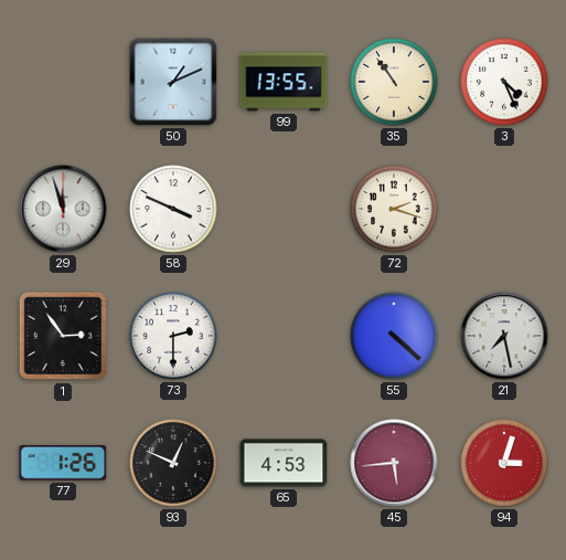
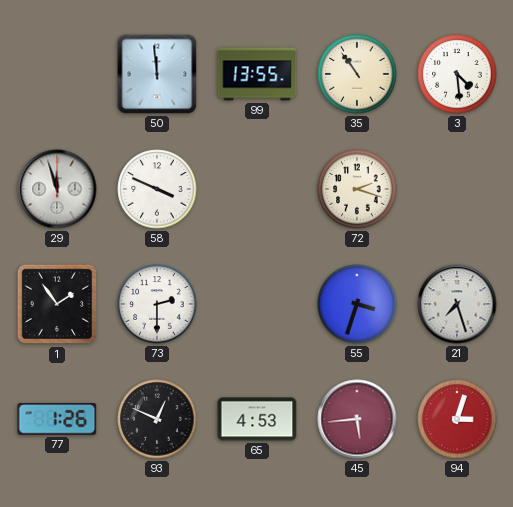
50: 1:11 -> 11:59 (157, 74)
3: 4:26 -> 4:29 (457, 74)
1: 2:54 -> 1:54 (57, 304)
55: 4:22 -> 3:33 (357, 304)
21: 7:28 -> 7:27 (457, 304)
